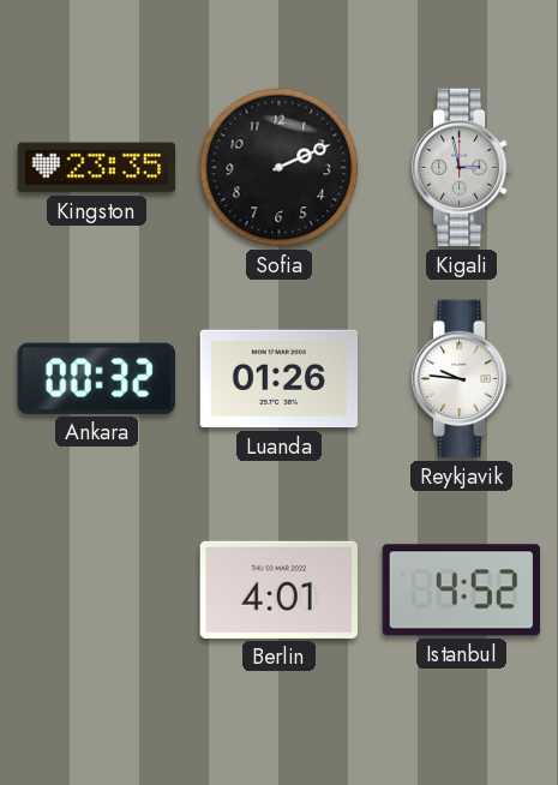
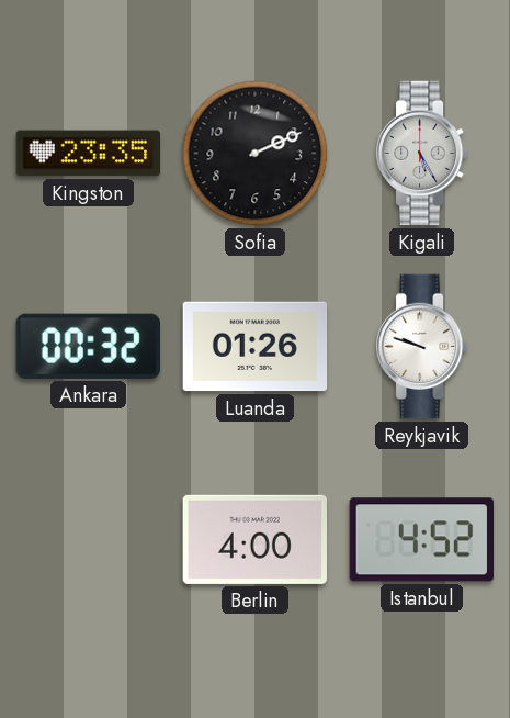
Kigali: 2:58 -> 5:25 (422, 154)
Reykjavik: 9:46 -> 9:48 (422, 347)
Berlin: 4:01 -> 4:00 (254, 539)
